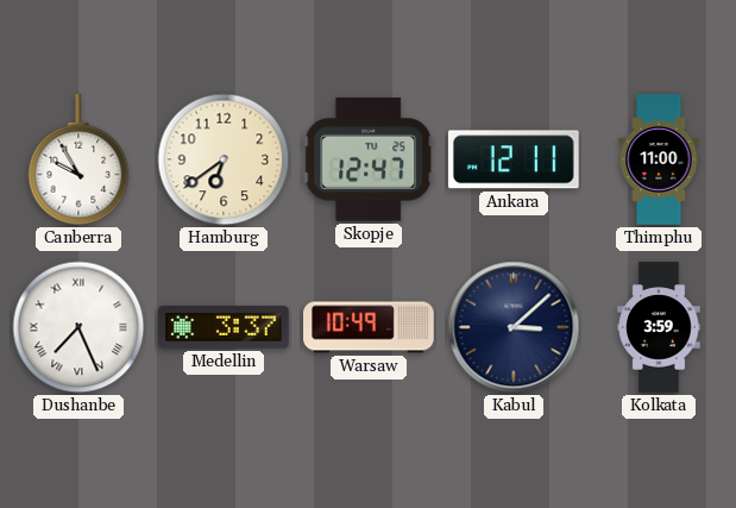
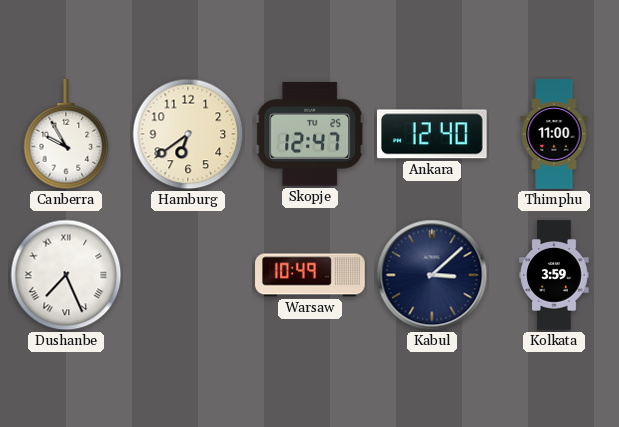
Ankara: 12:11 -> 12:40 (432, 134)
Medellin: 3:37 -> none (225, 327)
